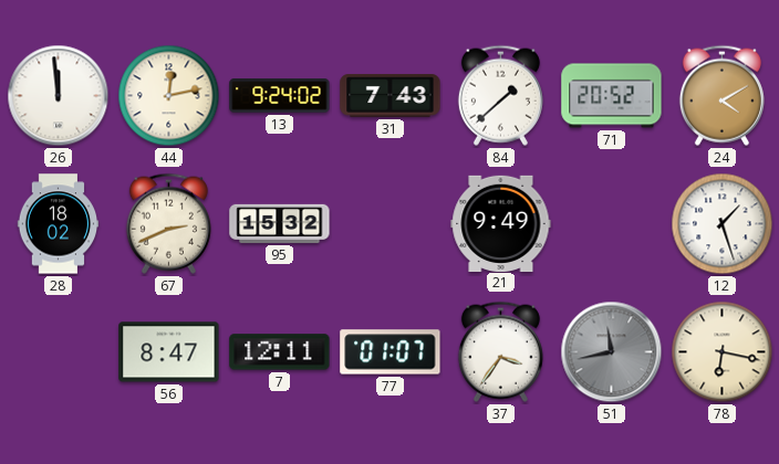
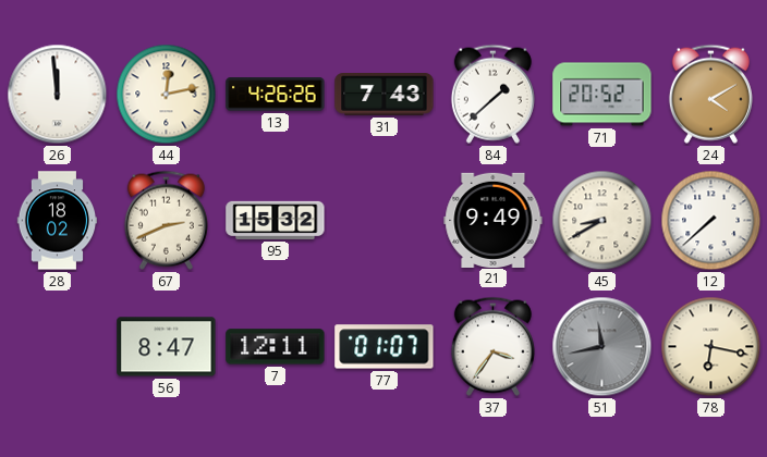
13: 9:24 -> 4:26 (276, 95)
45: none -> 8:40 (602, 221)
12: 1:27 -> 7:38 (711, 221)
